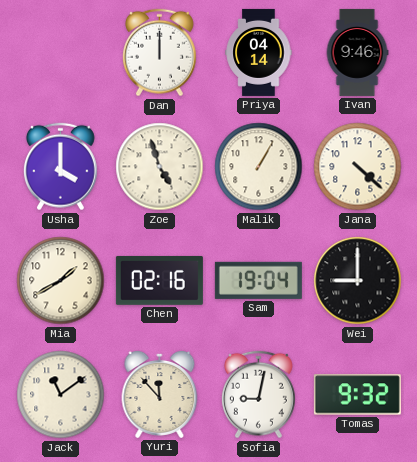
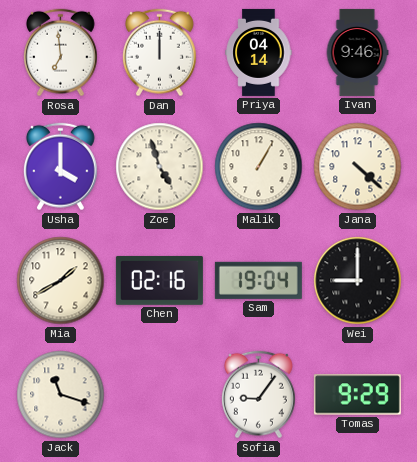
Rosa: none -> 6:59 (60, 53)
Jack: 11:09 -> 11:18 (61, 395)
Yuri: 11:53 -> none (160, 394)
Sofia: 9:02 -> 9:06 (258, 395)
Tomas: 9:32 -> 9:29 (357, 395)
